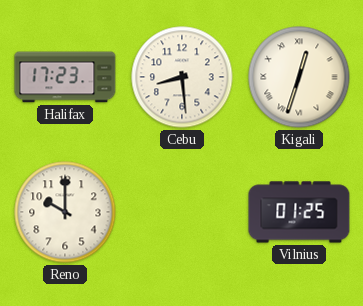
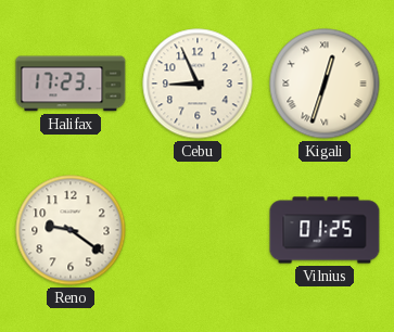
Cebu: 8:29 -> 8:56 (198, 84)
Reno: 10:00 -> 9:21 (71, 230)
